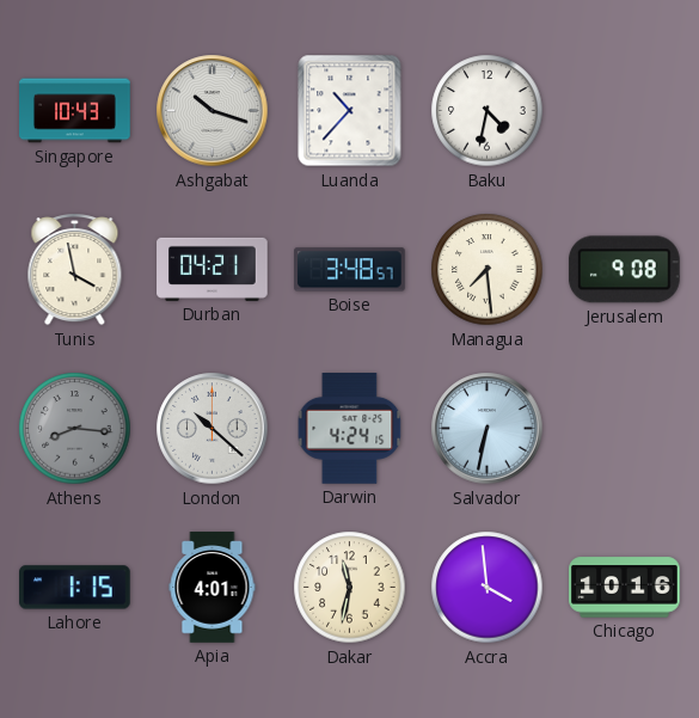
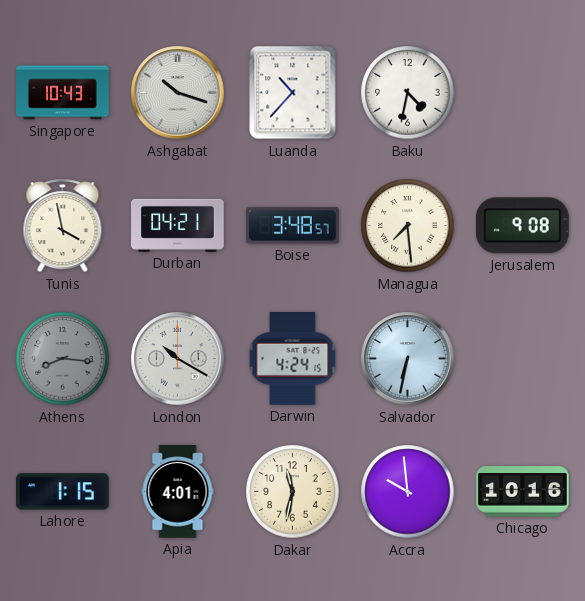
London: 10:22 -> 10:20 (178, 359)
Accra: 3:59 -> 9:59 (408, 492)
